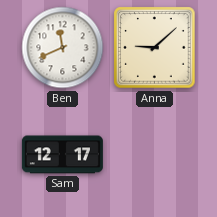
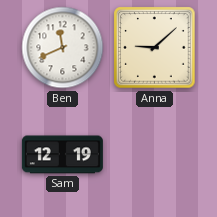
Sam: 12:17 -> 12:19 (62, 155)
